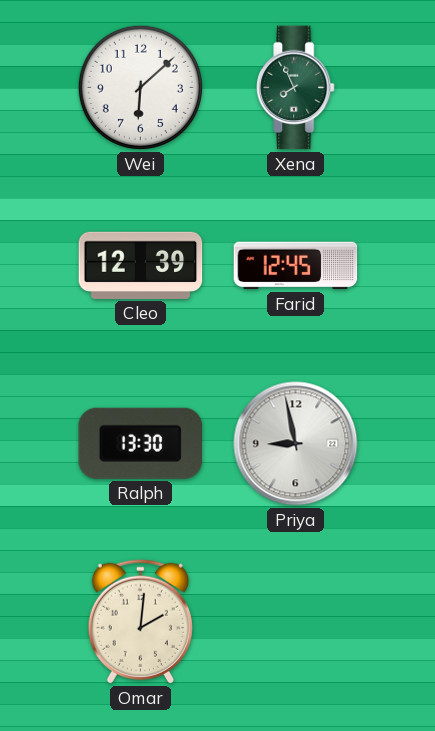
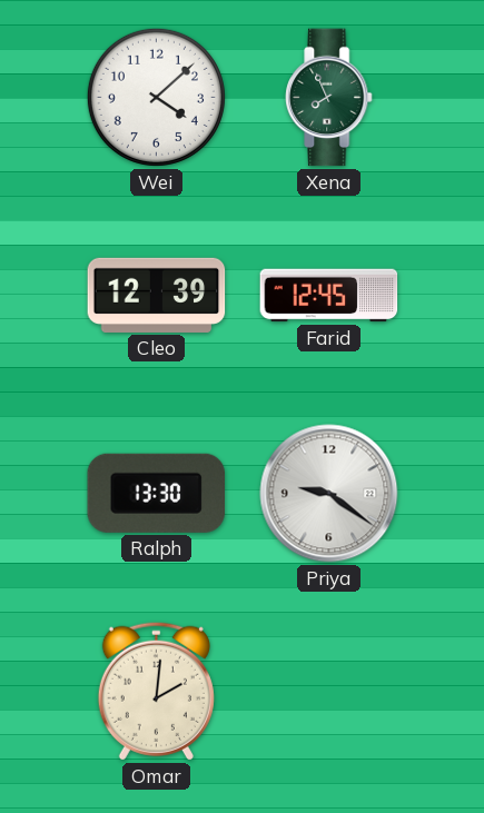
Wei: 6:08 -> 4:08 (156, 97)
Priya: 8:58 -> 9:21 (329, 494)
